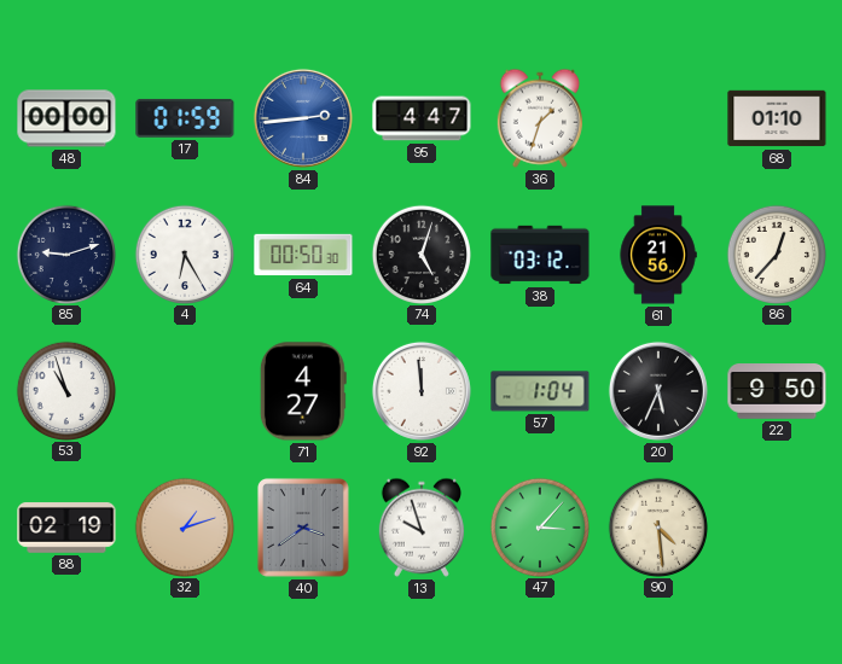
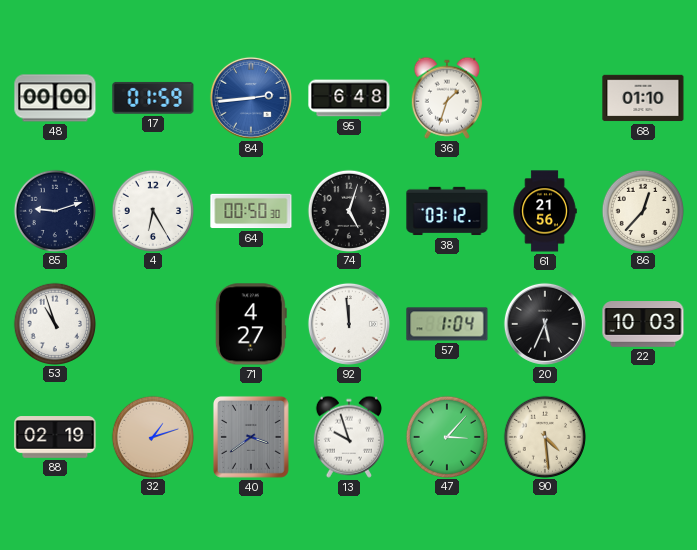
95: 4:47 -> 6:48 (349, 98)
22: 9:50 -> 10:03 (643, 324)
